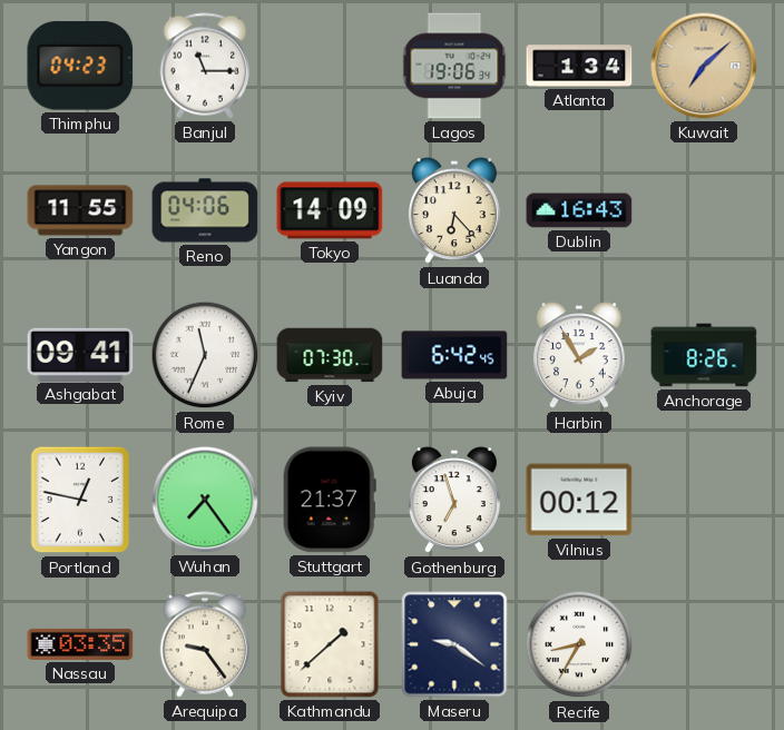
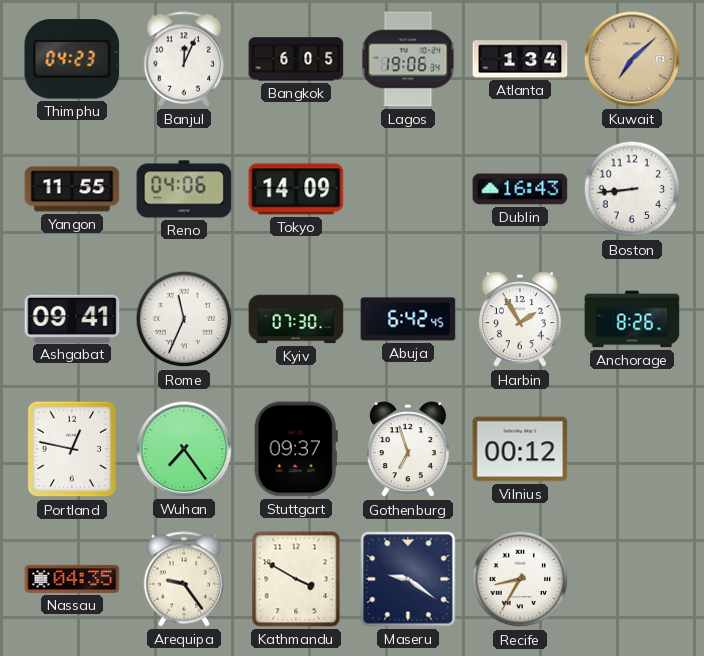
Banjul: 11:15 -> 12:04 (184, 59)
Bangkok: none -> 6:05 (296, 59)
Luanda: 6:23 -> none (454, 211)
Boston: none -> 8:44 (632, 189)
Stuttgart: 21:37 -> 09:37 (296, 449)
Nassau: 03:35 -> 04:35 (72, 579)
Kathmandu: 1:38 -> 3:50 (296, 579)
